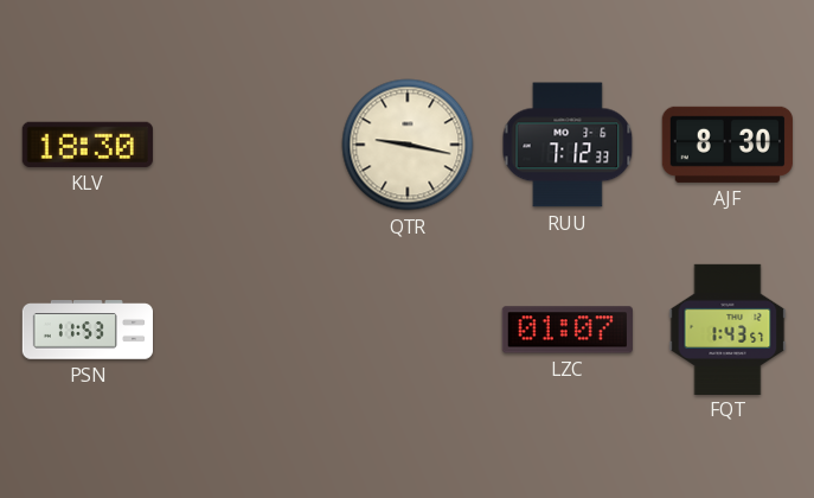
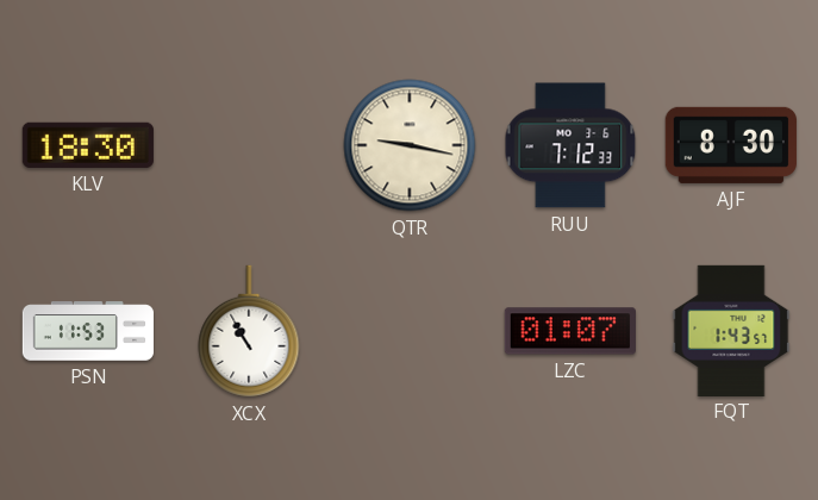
XCX: none -> 10:55 (249, 331)
